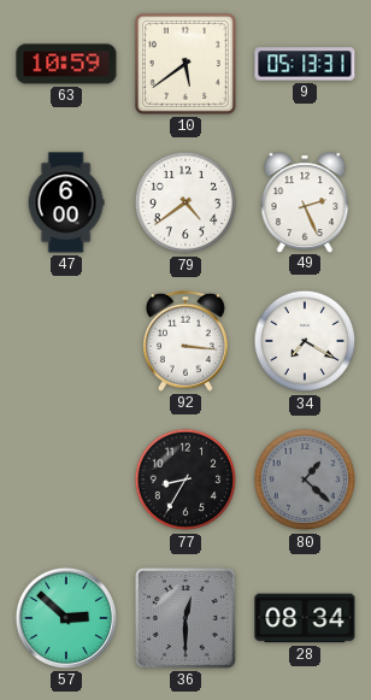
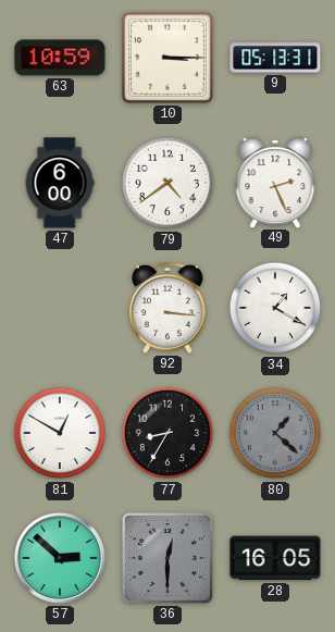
10: 5:39 -> 3:15 (167, 58)
34: 7:20 -> 1:20 (275, 308)
81: none -> 12:50 (60, 433)
28: 08:34 -> 16:05 (275, 558)
